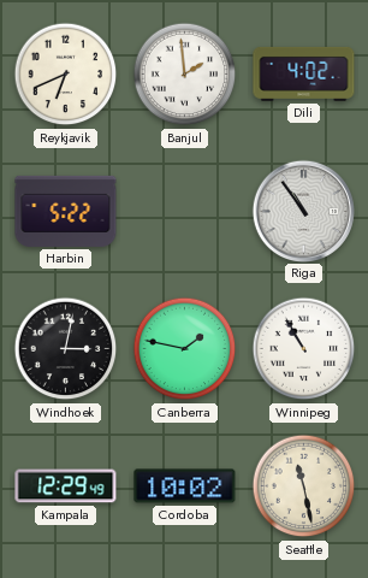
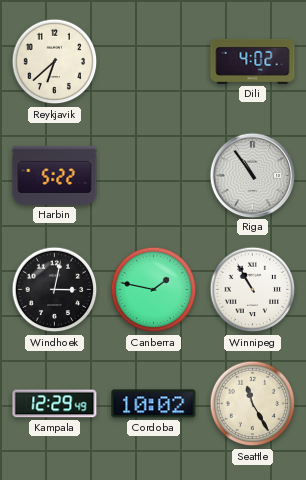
Reykjavik: 6:41 -> 6:38 (55, 62)
Banjul: 1:59 -> none (185, 75)
Seattle: 11:28 -> 11:25 (253, 404)
